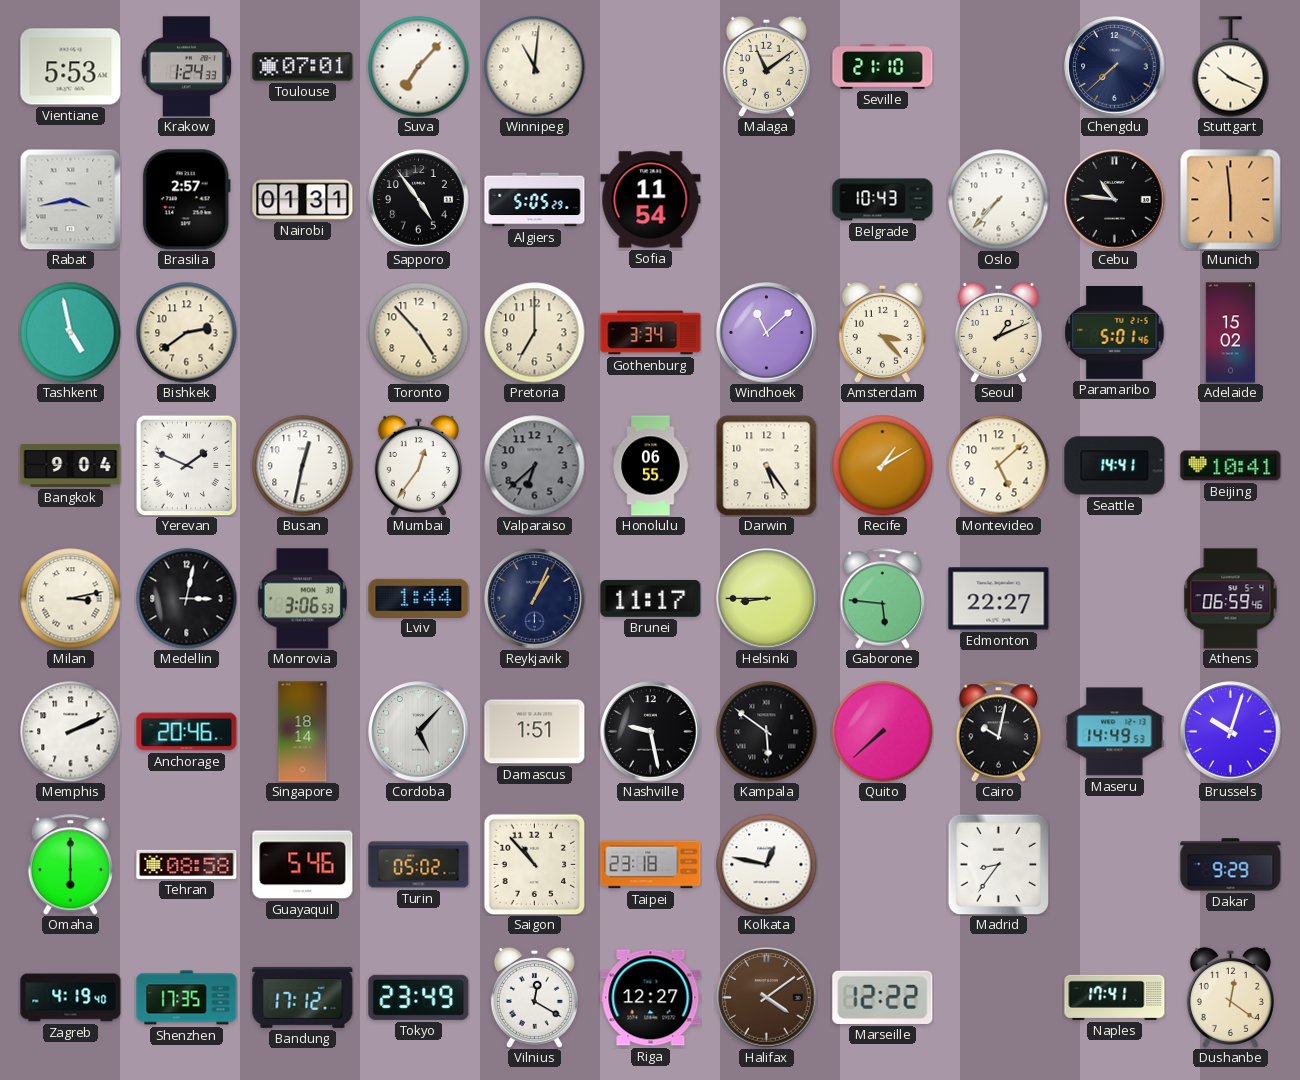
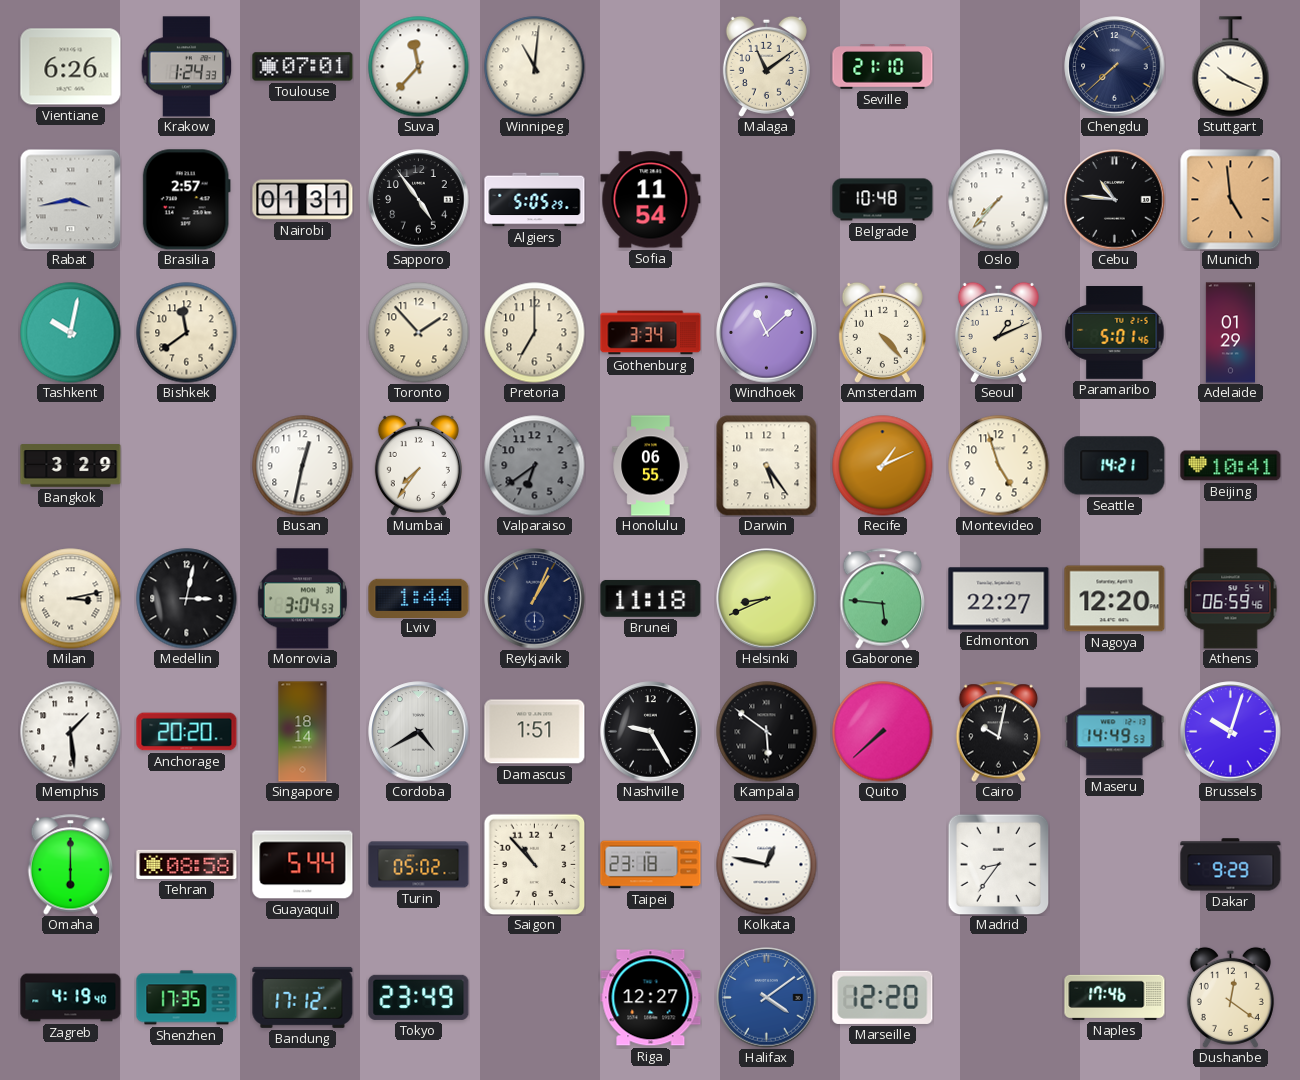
Vientiane: 5:53 -> 6:26 (71, 67)
Suva: 7:07 -> 11:37 (419, 67)
Belgrade: 10:43 -> 10:48 (883, 200)
Munich: 5:59 -> 4:59 (1230, 199)
Tashkent: 4:58 -> 10:02 (71, 333)
Bishkek: 2:39 -> 11:39 (187, 333)
Toronto: 4:53 -> 1:53 (419, 333)
Amsterdam: 3:23 -> 4:23 (882, 332)
Adelaide: 15:02 -> 01:29 (1230, 333)
Bangkok: 9:04 -> 3:29 (71, 466)
Yerevan: 1:49 -> none (186, 465)
Mumbai: 12:36 -> 7:36 (418, 465)
Valparaiso: 6:38 -> 6:39 (535, 466)
Recife: 1:10 -> 1:11 (883, 466)
Montevideo: 5:08 -> 4:57 (999, 466)
Seattle: 14:41 -> 14:21 (1115, 466)
Monrovia: 3:06 -> 3:04 (302, 599)
Brunei: 11:17 -> 11:18 (651, 598)
Helsinki: 8:45 -> 8:41 (767, 599)
Nagoya: none -> 12:20 (1115, 599)
Memphis: 2:11 -> 1:29 (71, 732)
Anchorage: 20:46 -> 20:20 (187, 732)
Cordoba: 5:07 -> 4:40 (419, 732)
Nashville: 9:28 -> 9:25 (651, 732)
Guayaquil: 5:46 -> 5:44 (303, 865)
Vilnius: 12:20 -> none (534, 997)
Halifax dial: brown -> blue (767, 998)
Marseille: 12:22 -> 12:20 (883, 997)
Naples: 17:41 -> 17:46 (1115, 997)
